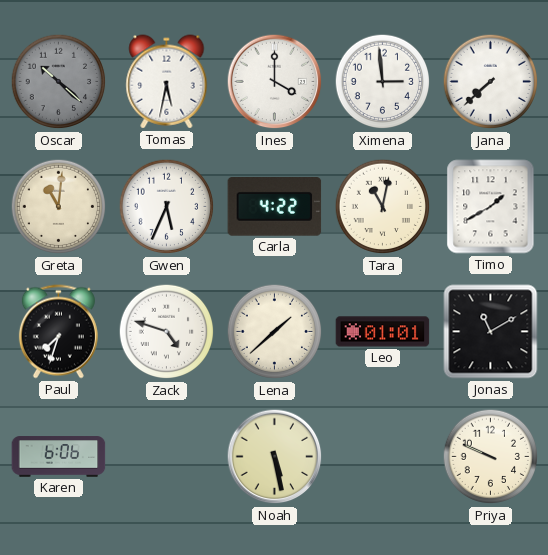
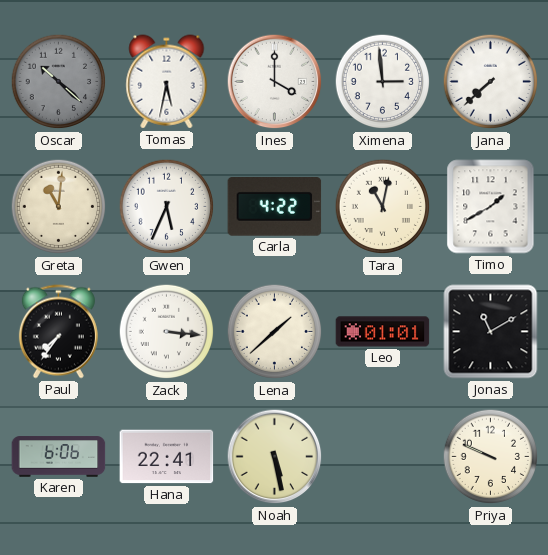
Paul: 7:33 -> 7:36 (58, 332)
Zack: 4:48 -> 3:16 (167, 332)
Hana: none -> 22:41 (167, 457)
